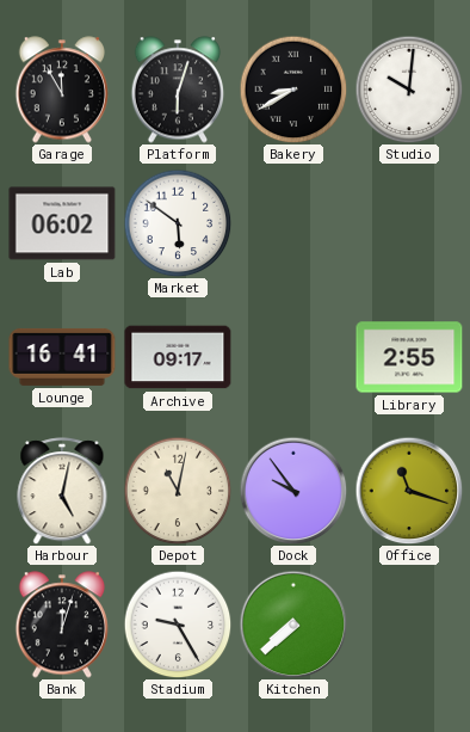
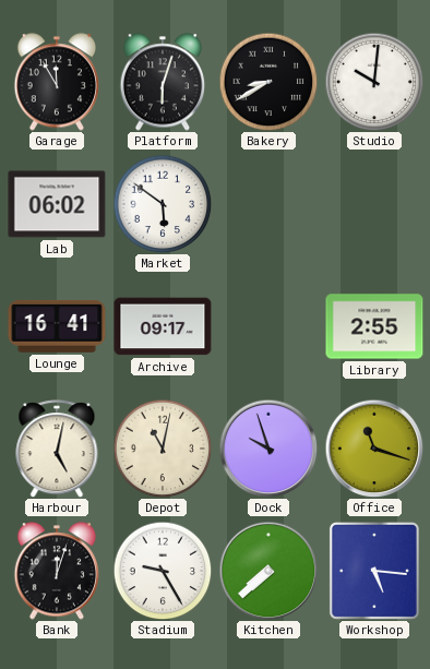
Dock: 9:54 -> 9:57 (268, 449)
Workshop: none -> 5:16 (374, 571)
